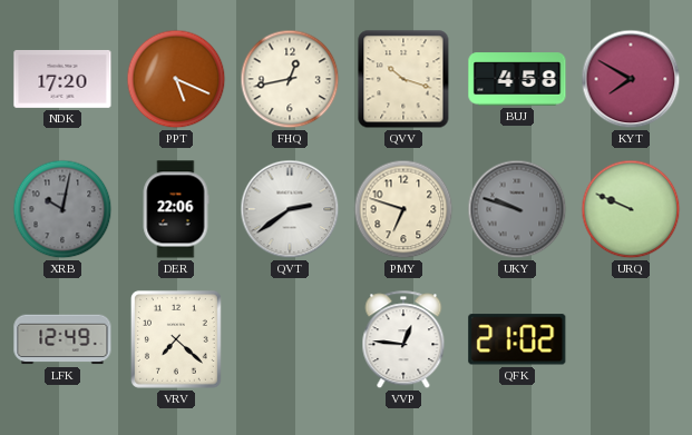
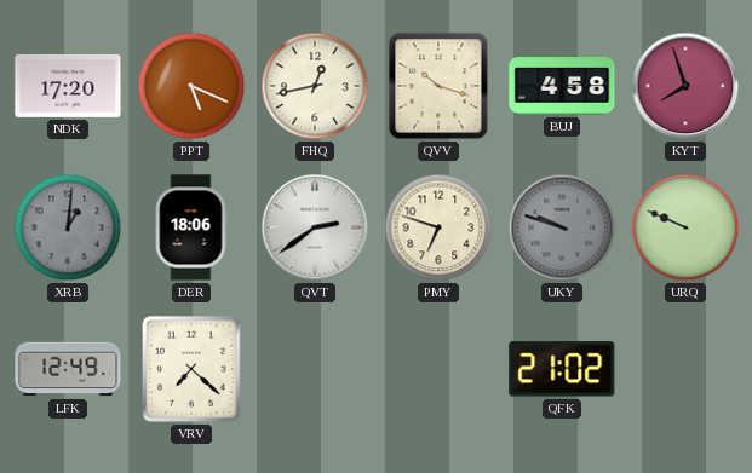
KYT: 7:50 -> 7:57 (685, 86)
XRB: 10:02 -> 1:01 (68, 227)
DER: 22:06 -> 18:06 (191, 227)
VVP: 12:46 -> none (403, 340)
